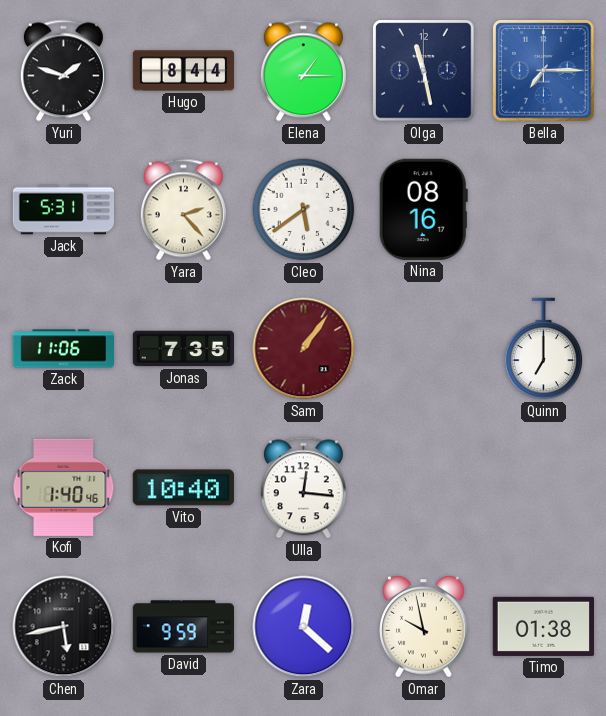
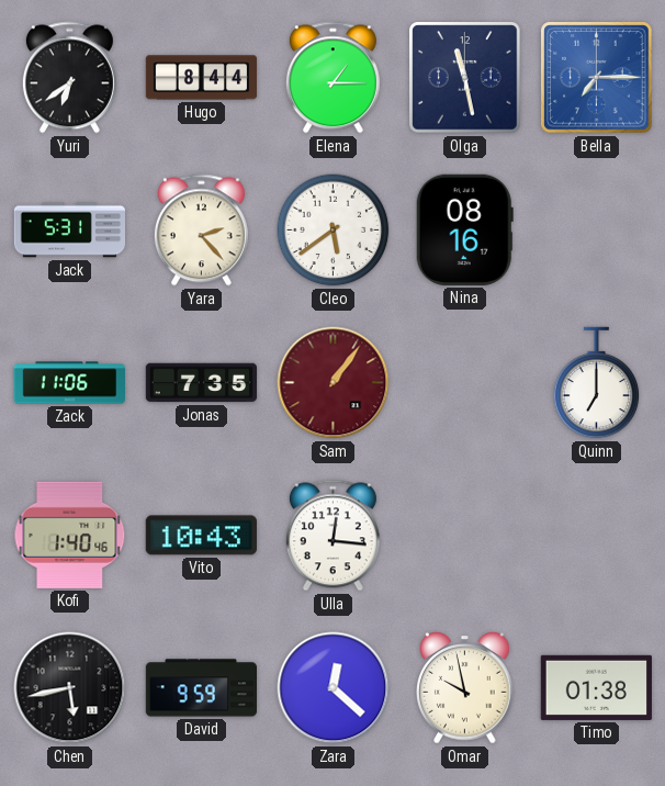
Yuri: 1:48 -> 6:39 (69, 78)
Vito: 10:40 -> 10:43 (201, 536)
